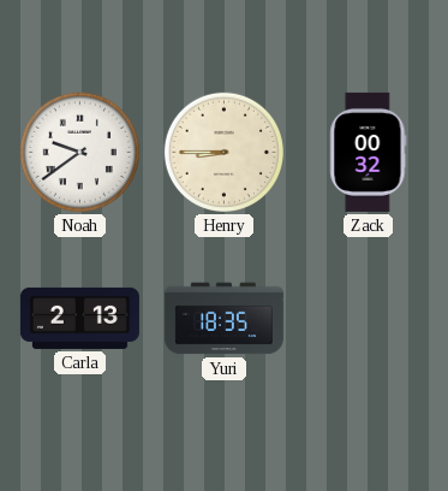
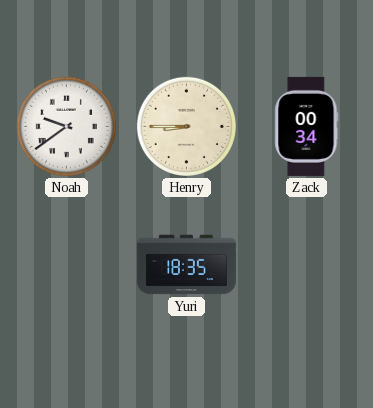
Zack: 00:32 -> 00:34 (307, 126)
Carla: 2:13 -> none (79, 318)
